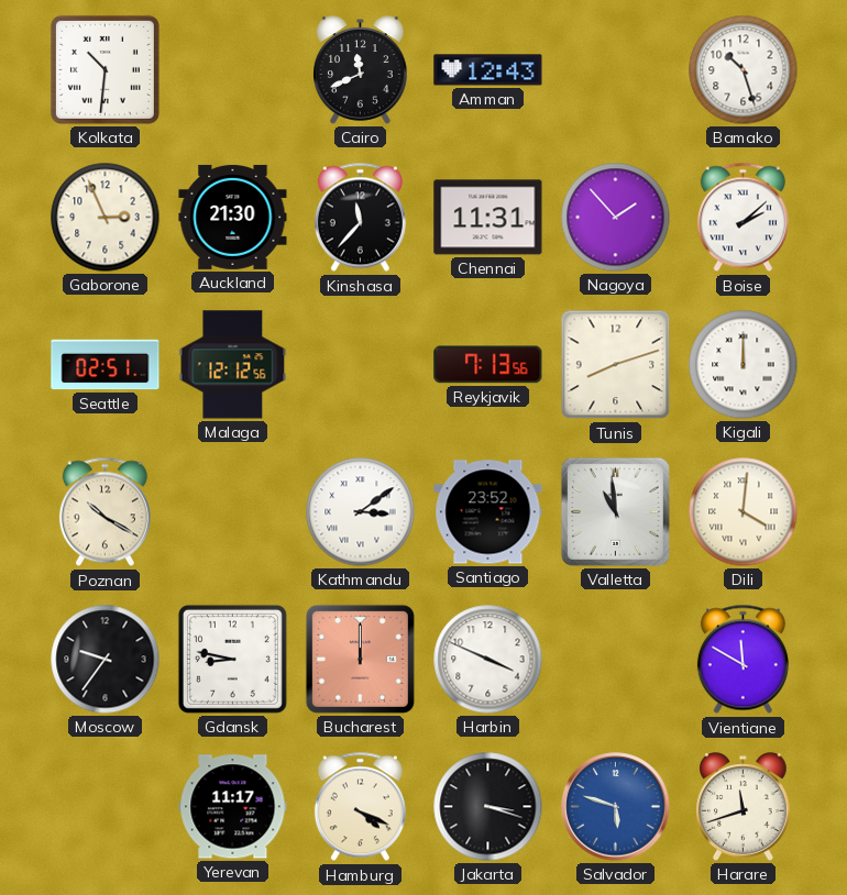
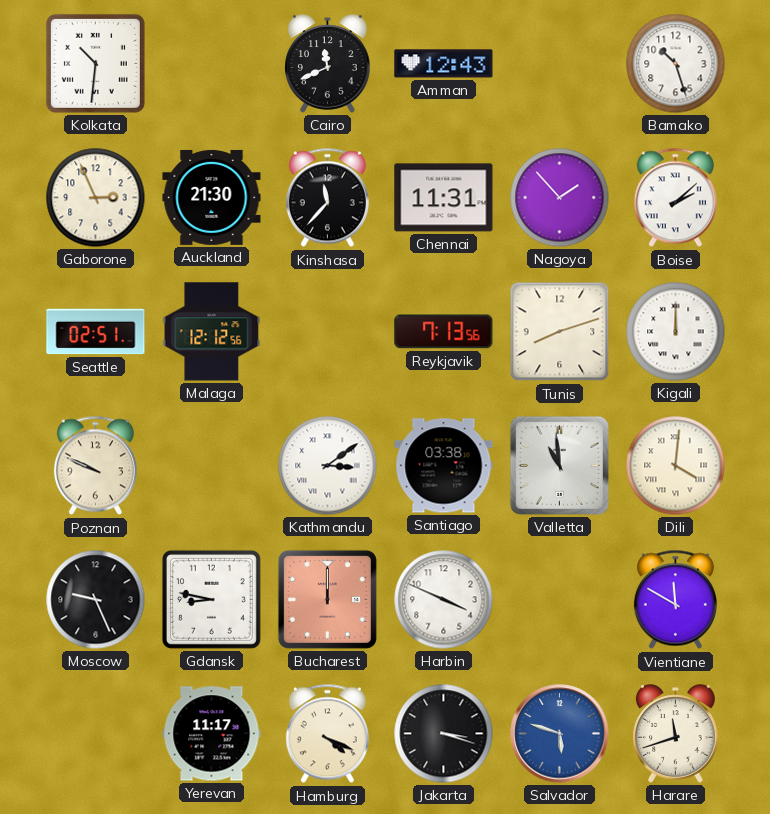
Poznan: 10:20 -> 9:49 (95, 466)
Santiago: 23:52 -> 03:38 (444, 466)
Moscow: 9:36 -> 9:26 (96, 600)
